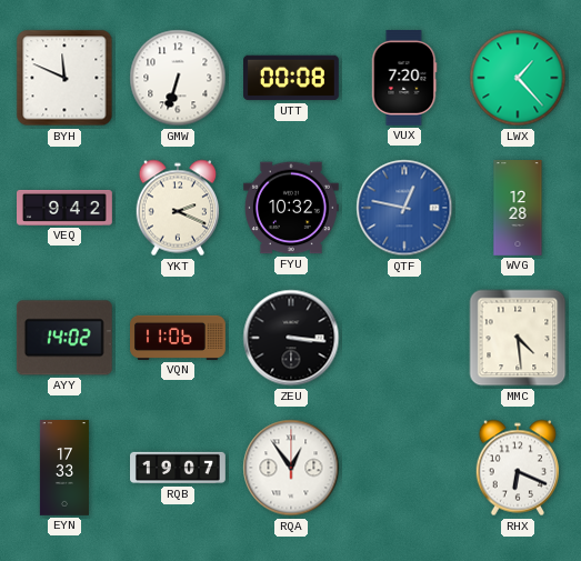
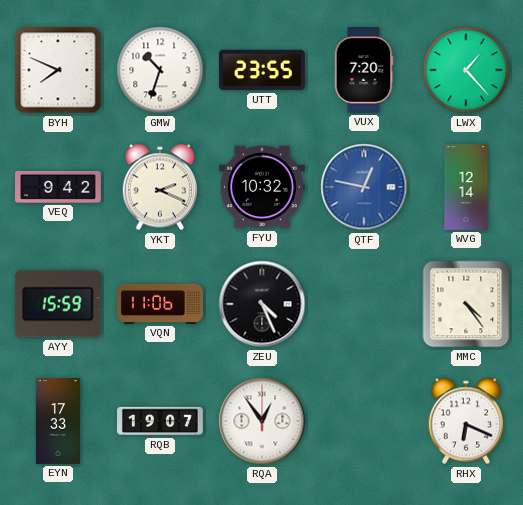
BYH: 11:49 -> 7:49 (58, 70)
GMW: 6:33 -> 10:33 (160, 70)
UTT: 00:08 -> 23:55 (263, 70)
WVG: 12:28 -> 12:14 (466, 188)
AYY: 14:02 -> 15:59 (58, 304)
ZEU: 3:16 -> 4:26 (262, 304)
MMC: 4:29 -> 4:24 (466, 304)
